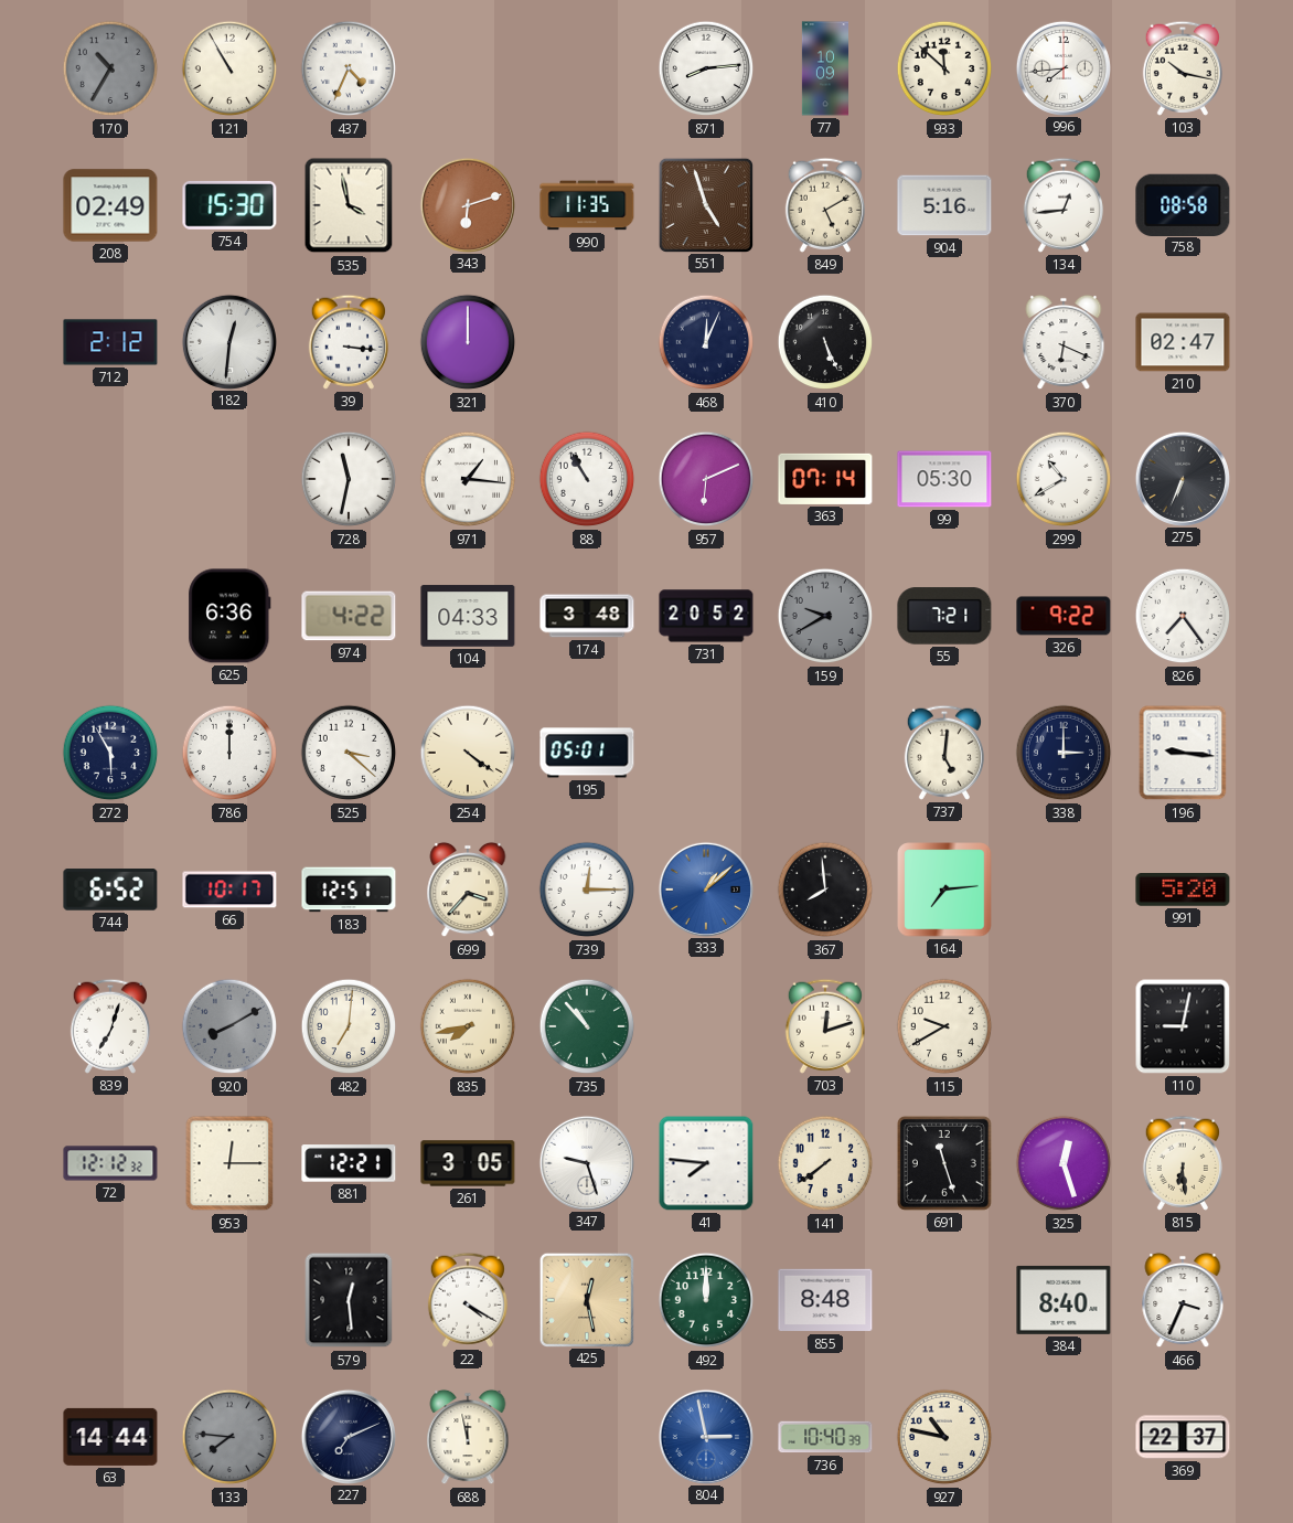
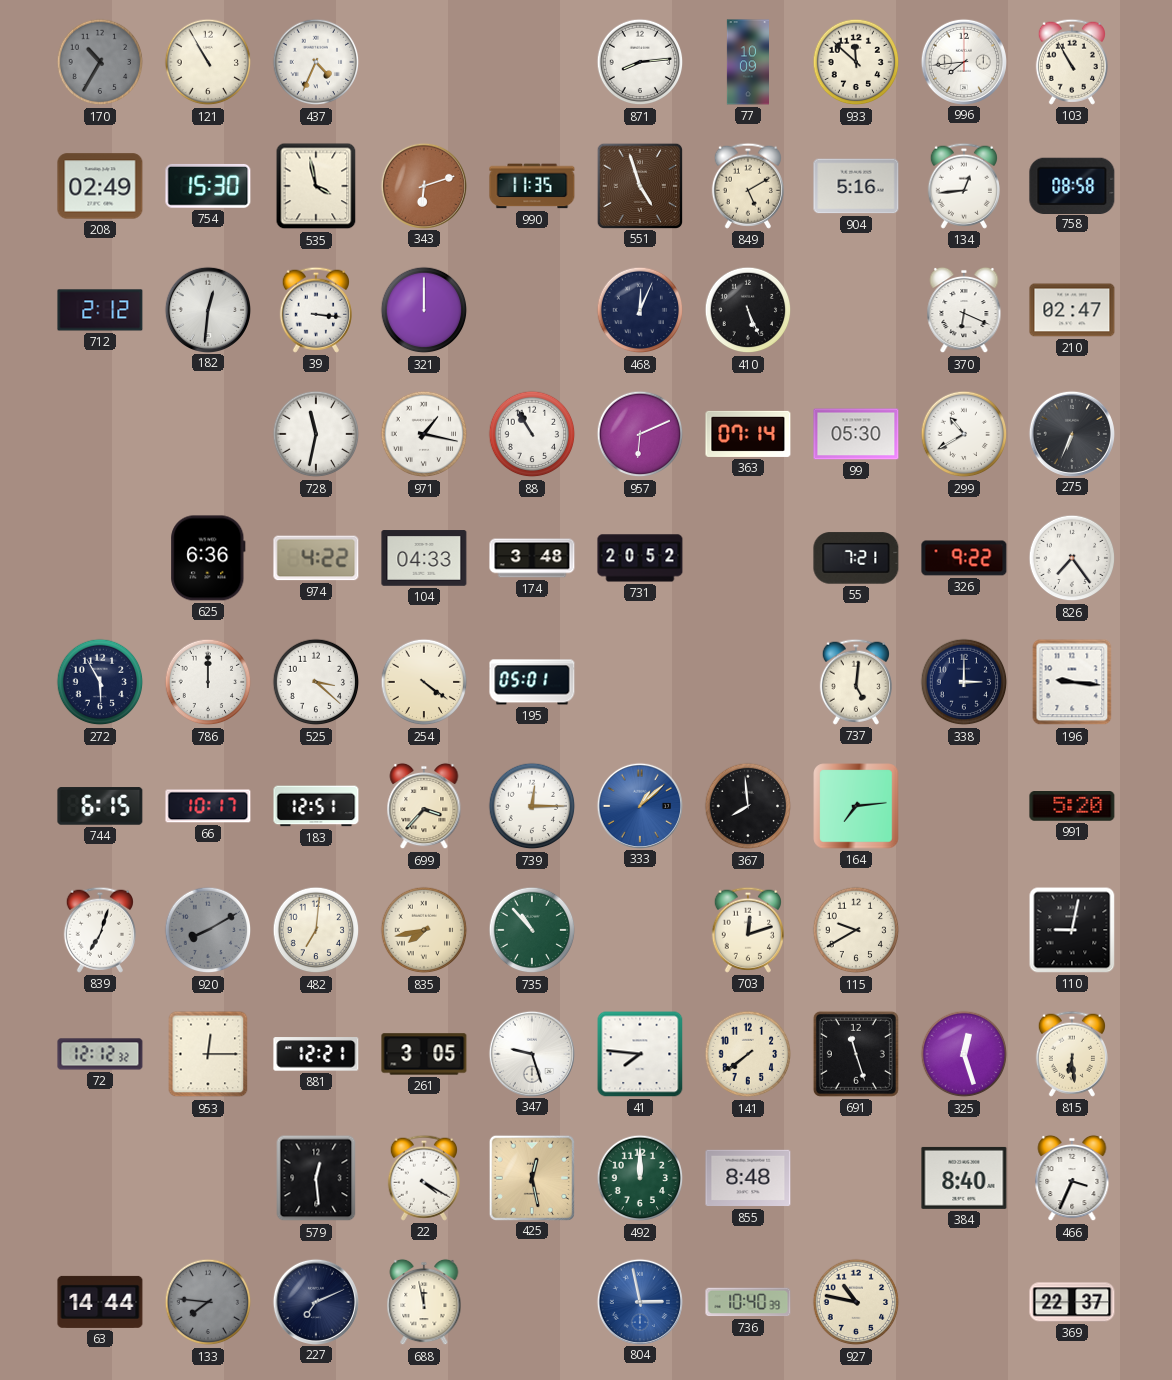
103: 10:17 -> 10:55 (1072, 62)
971: 1:16 -> 1:17 (424, 434)
159: 9:40 -> none (825, 616)
744: 6:52 -> 6:15 (100, 806)
